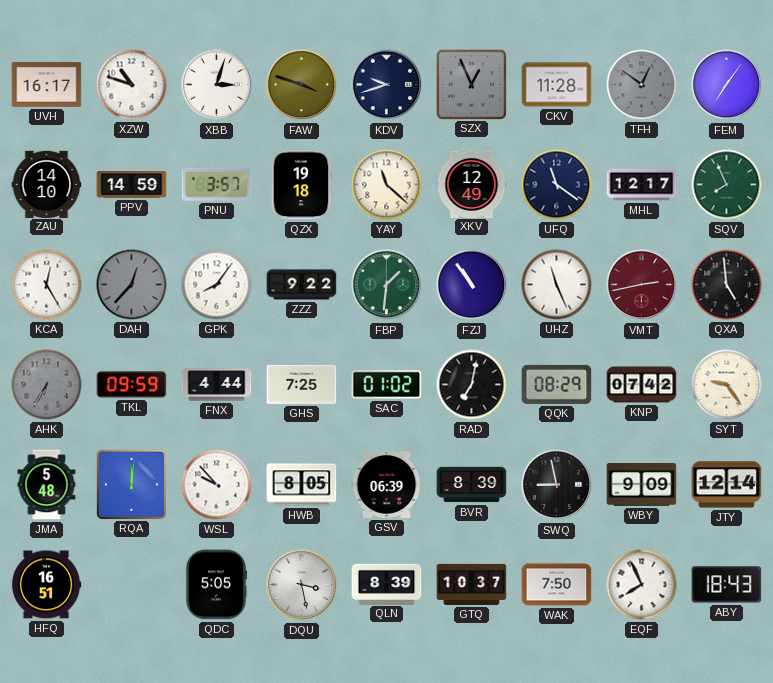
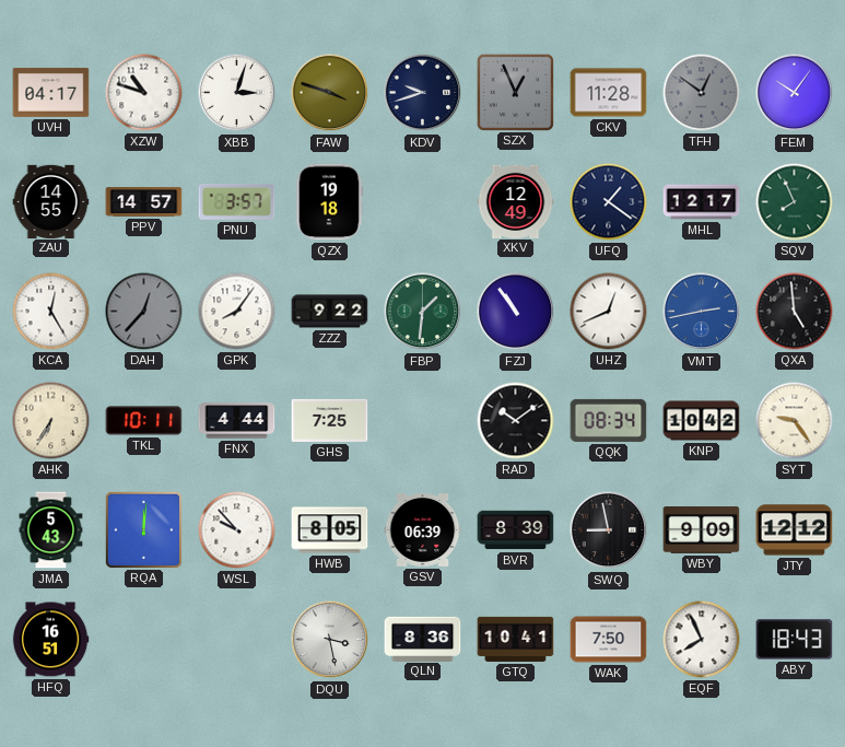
UVH: 16:17 -> 04:17 (51, 92)
FEM: 7:06 -> 10:06 (795, 93)
ZAU: 14:10 -> 14:55 (51, 201)
PPV: 14:59 -> 14:57 (144, 202)
YAY: 11:22 -> none (387, 185)
UFQ: 11:21 -> 1:21 (609, 202)
UHZ: 11:26 -> 12:41 (609, 312)
VMT dial: burgundy -> blue (702, 312)
AHK dial: grey -> cream (51, 421)
TKL: 09:59 -> 10:11 (144, 421)
SAC: 01:02 -> none (387, 385)
RAD: 7:02 -> 10:09 (516, 421)
QQK: 08:29 -> 08:34 (609, 420)
KNP: 07:42 -> 10:42 (702, 421)
JMA: 5:48 -> 5:43 (51, 530)
JTY: 12:14 -> 12:12 (795, 530)
QDC: 5:05 -> none (216, 585)
QLN: 8:39 -> 8:36 (423, 639)
GTQ: 10:37 -> 10:41 (516, 639)
